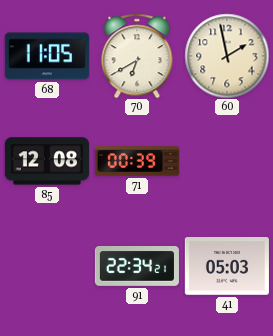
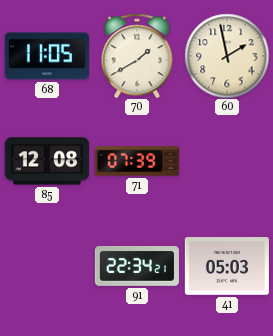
70: 6:40 -> 1:40 (137, 56)
71: 00:39 -> 07:39 (137, 161)
